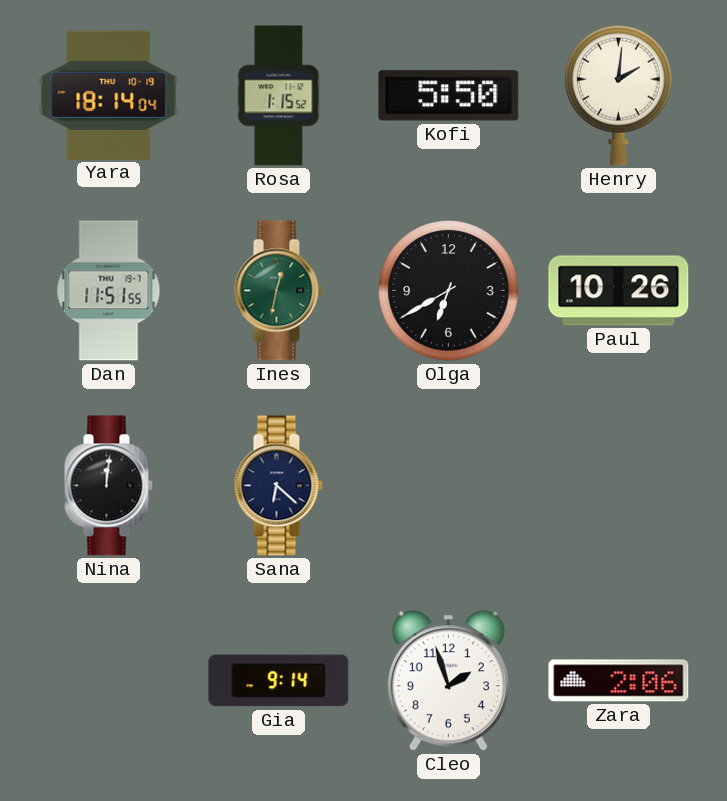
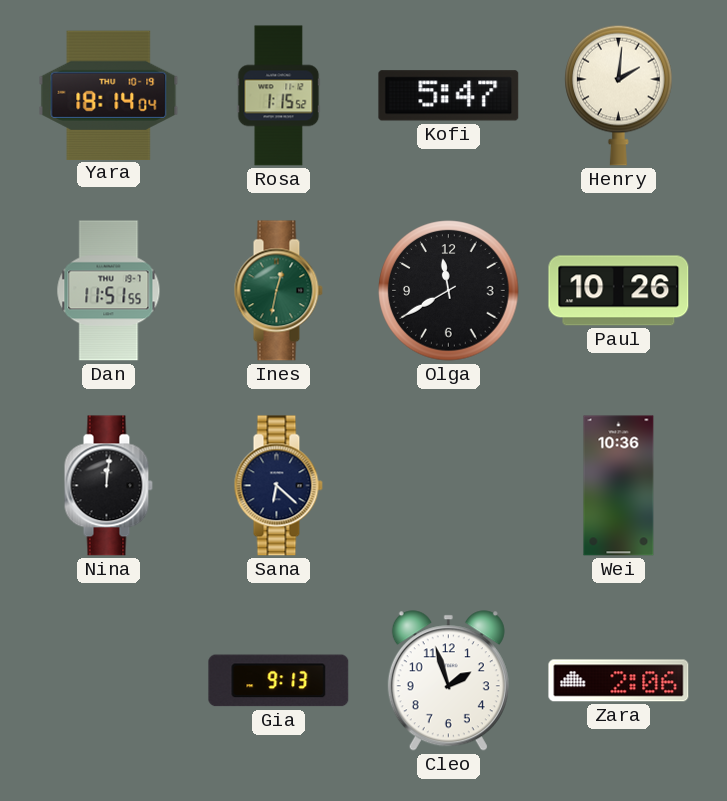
Kofi: 5:50 -> 5:47 (449, 96)
Olga: 6:40 -> 11:40 (449, 291)
Wei: none -> 10:36 (619, 486)
Gia: 9:14 -> 9:13 (279, 681)
